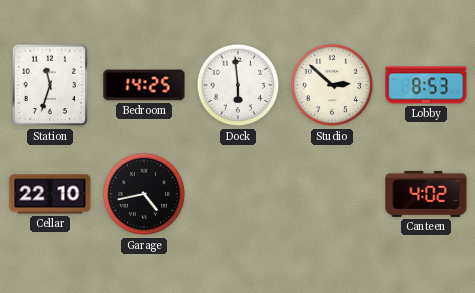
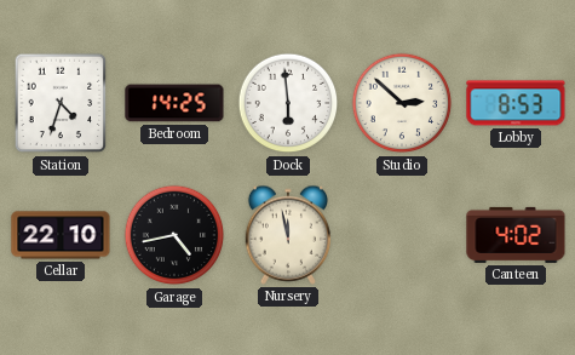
Station: 11:33 -> 4:33 (61, 103)
Nursery: none -> 11:58 (287, 235)
